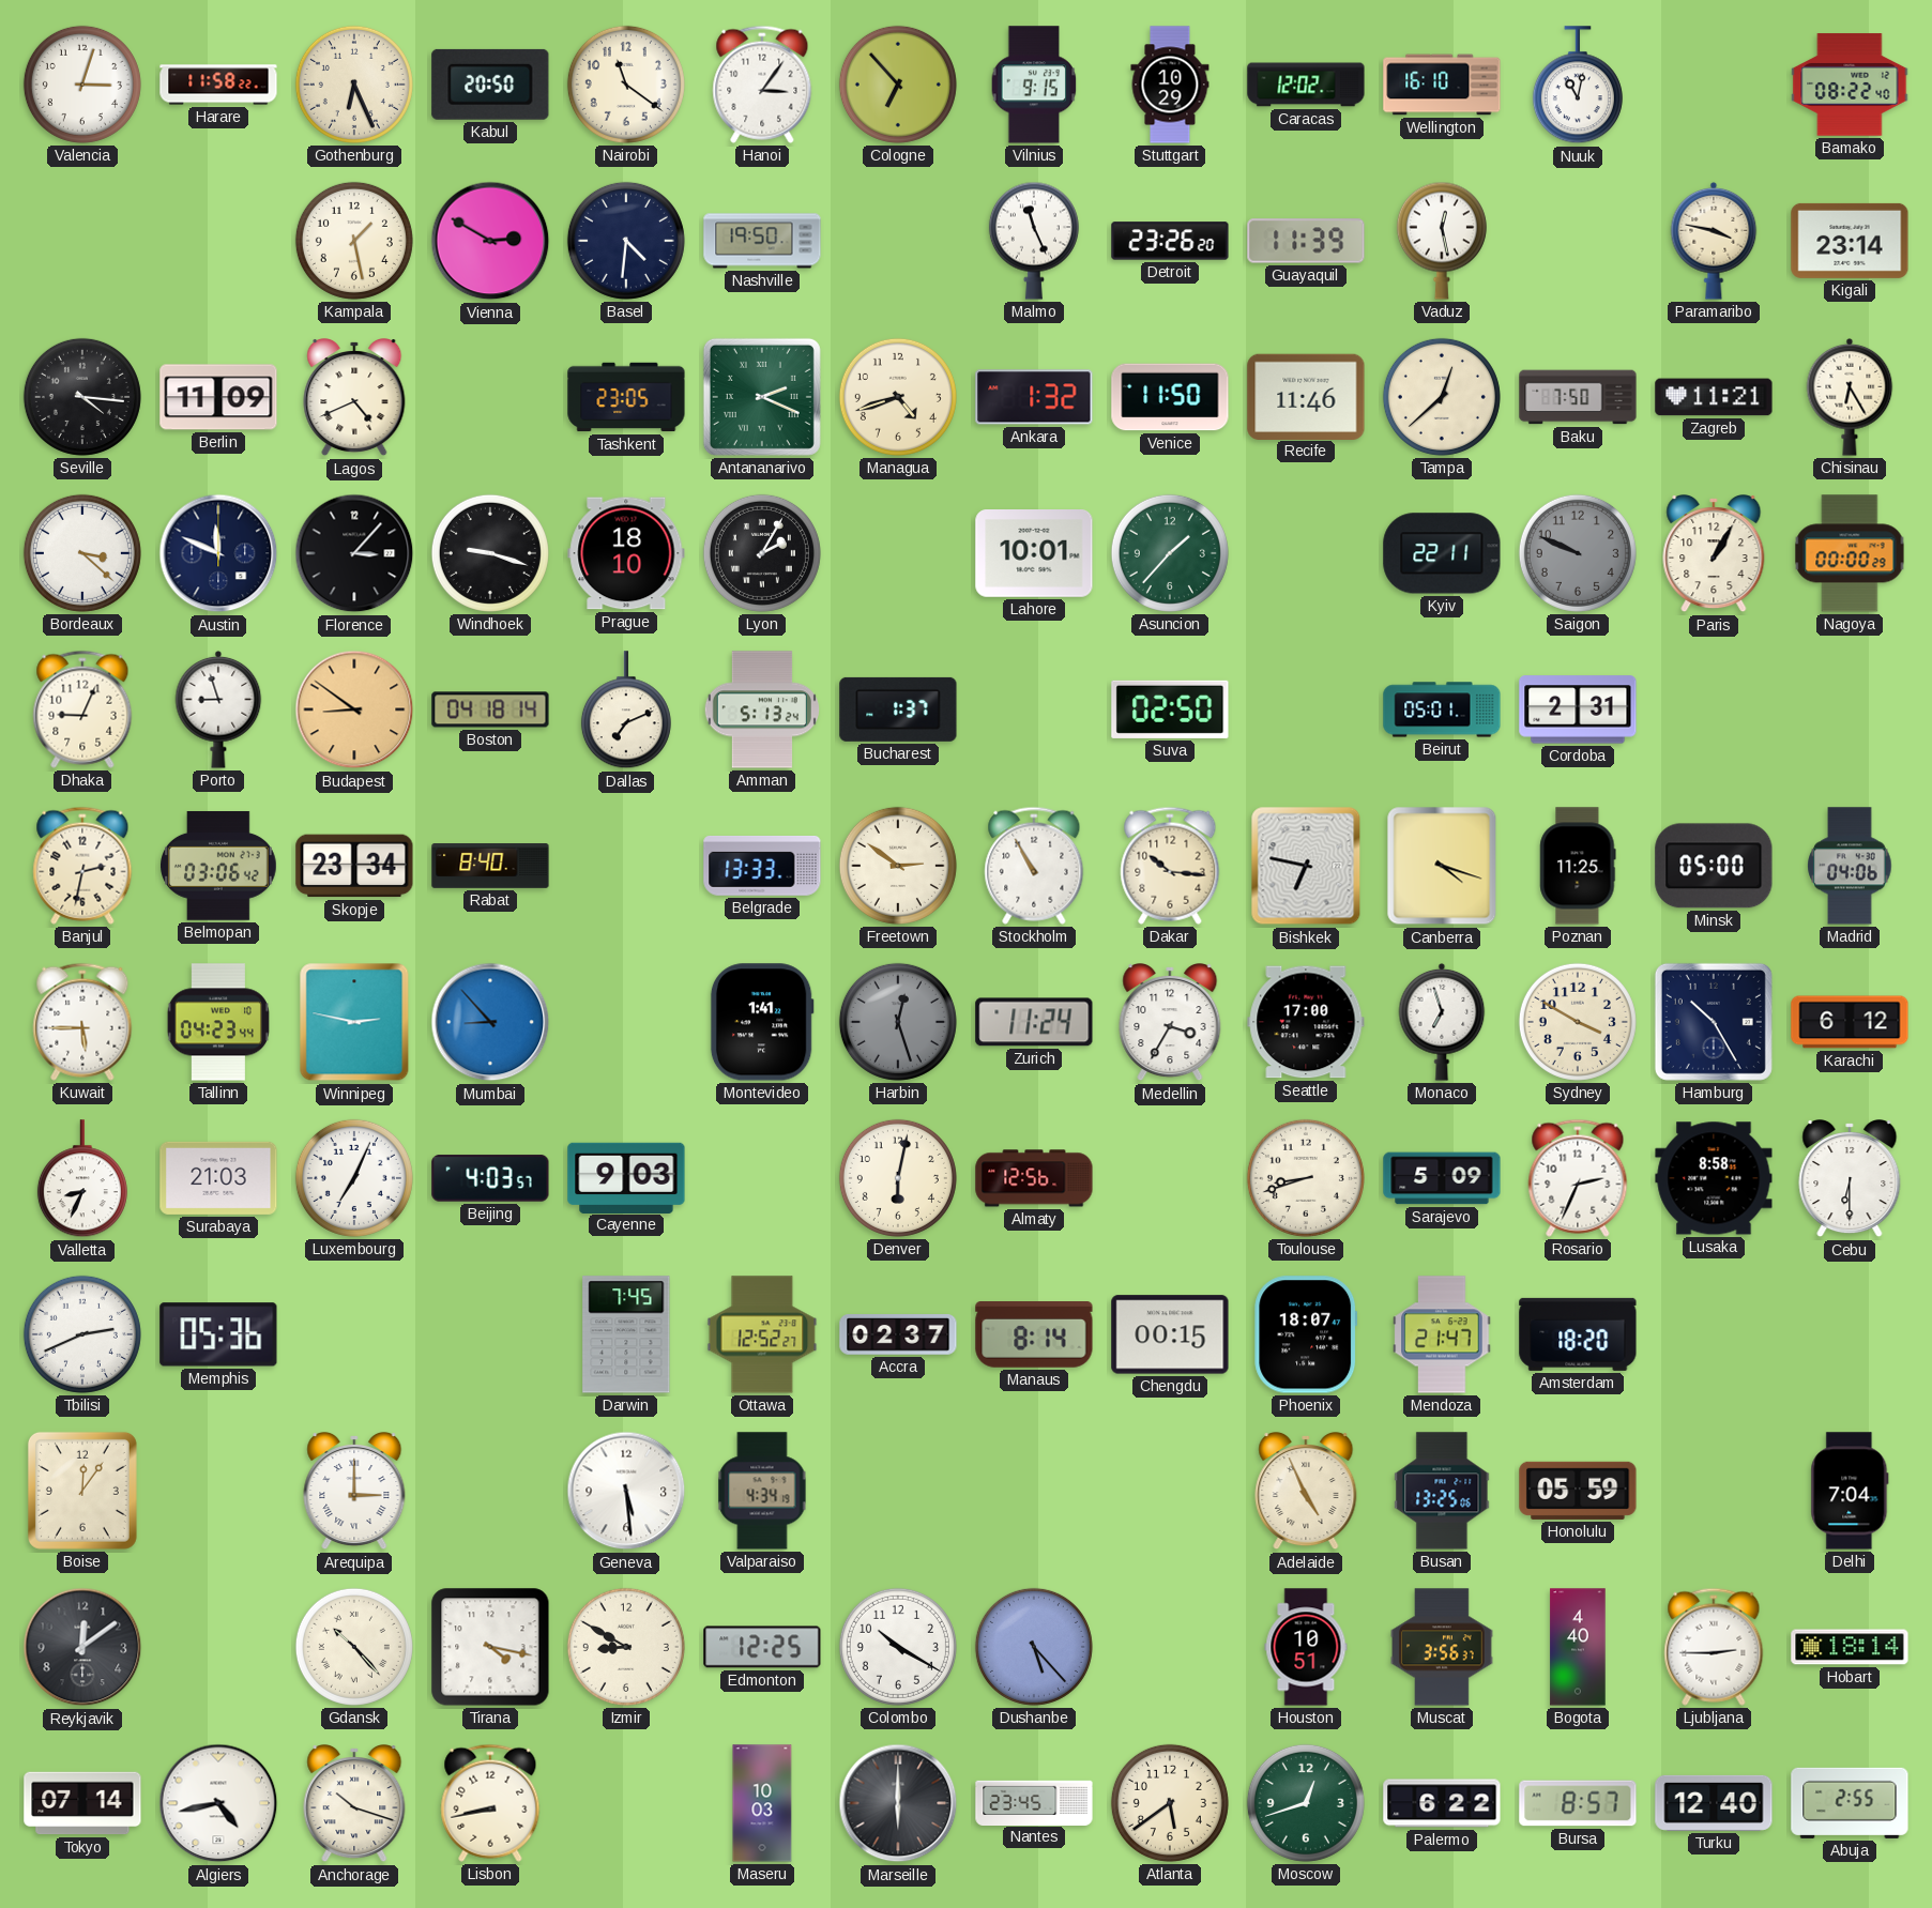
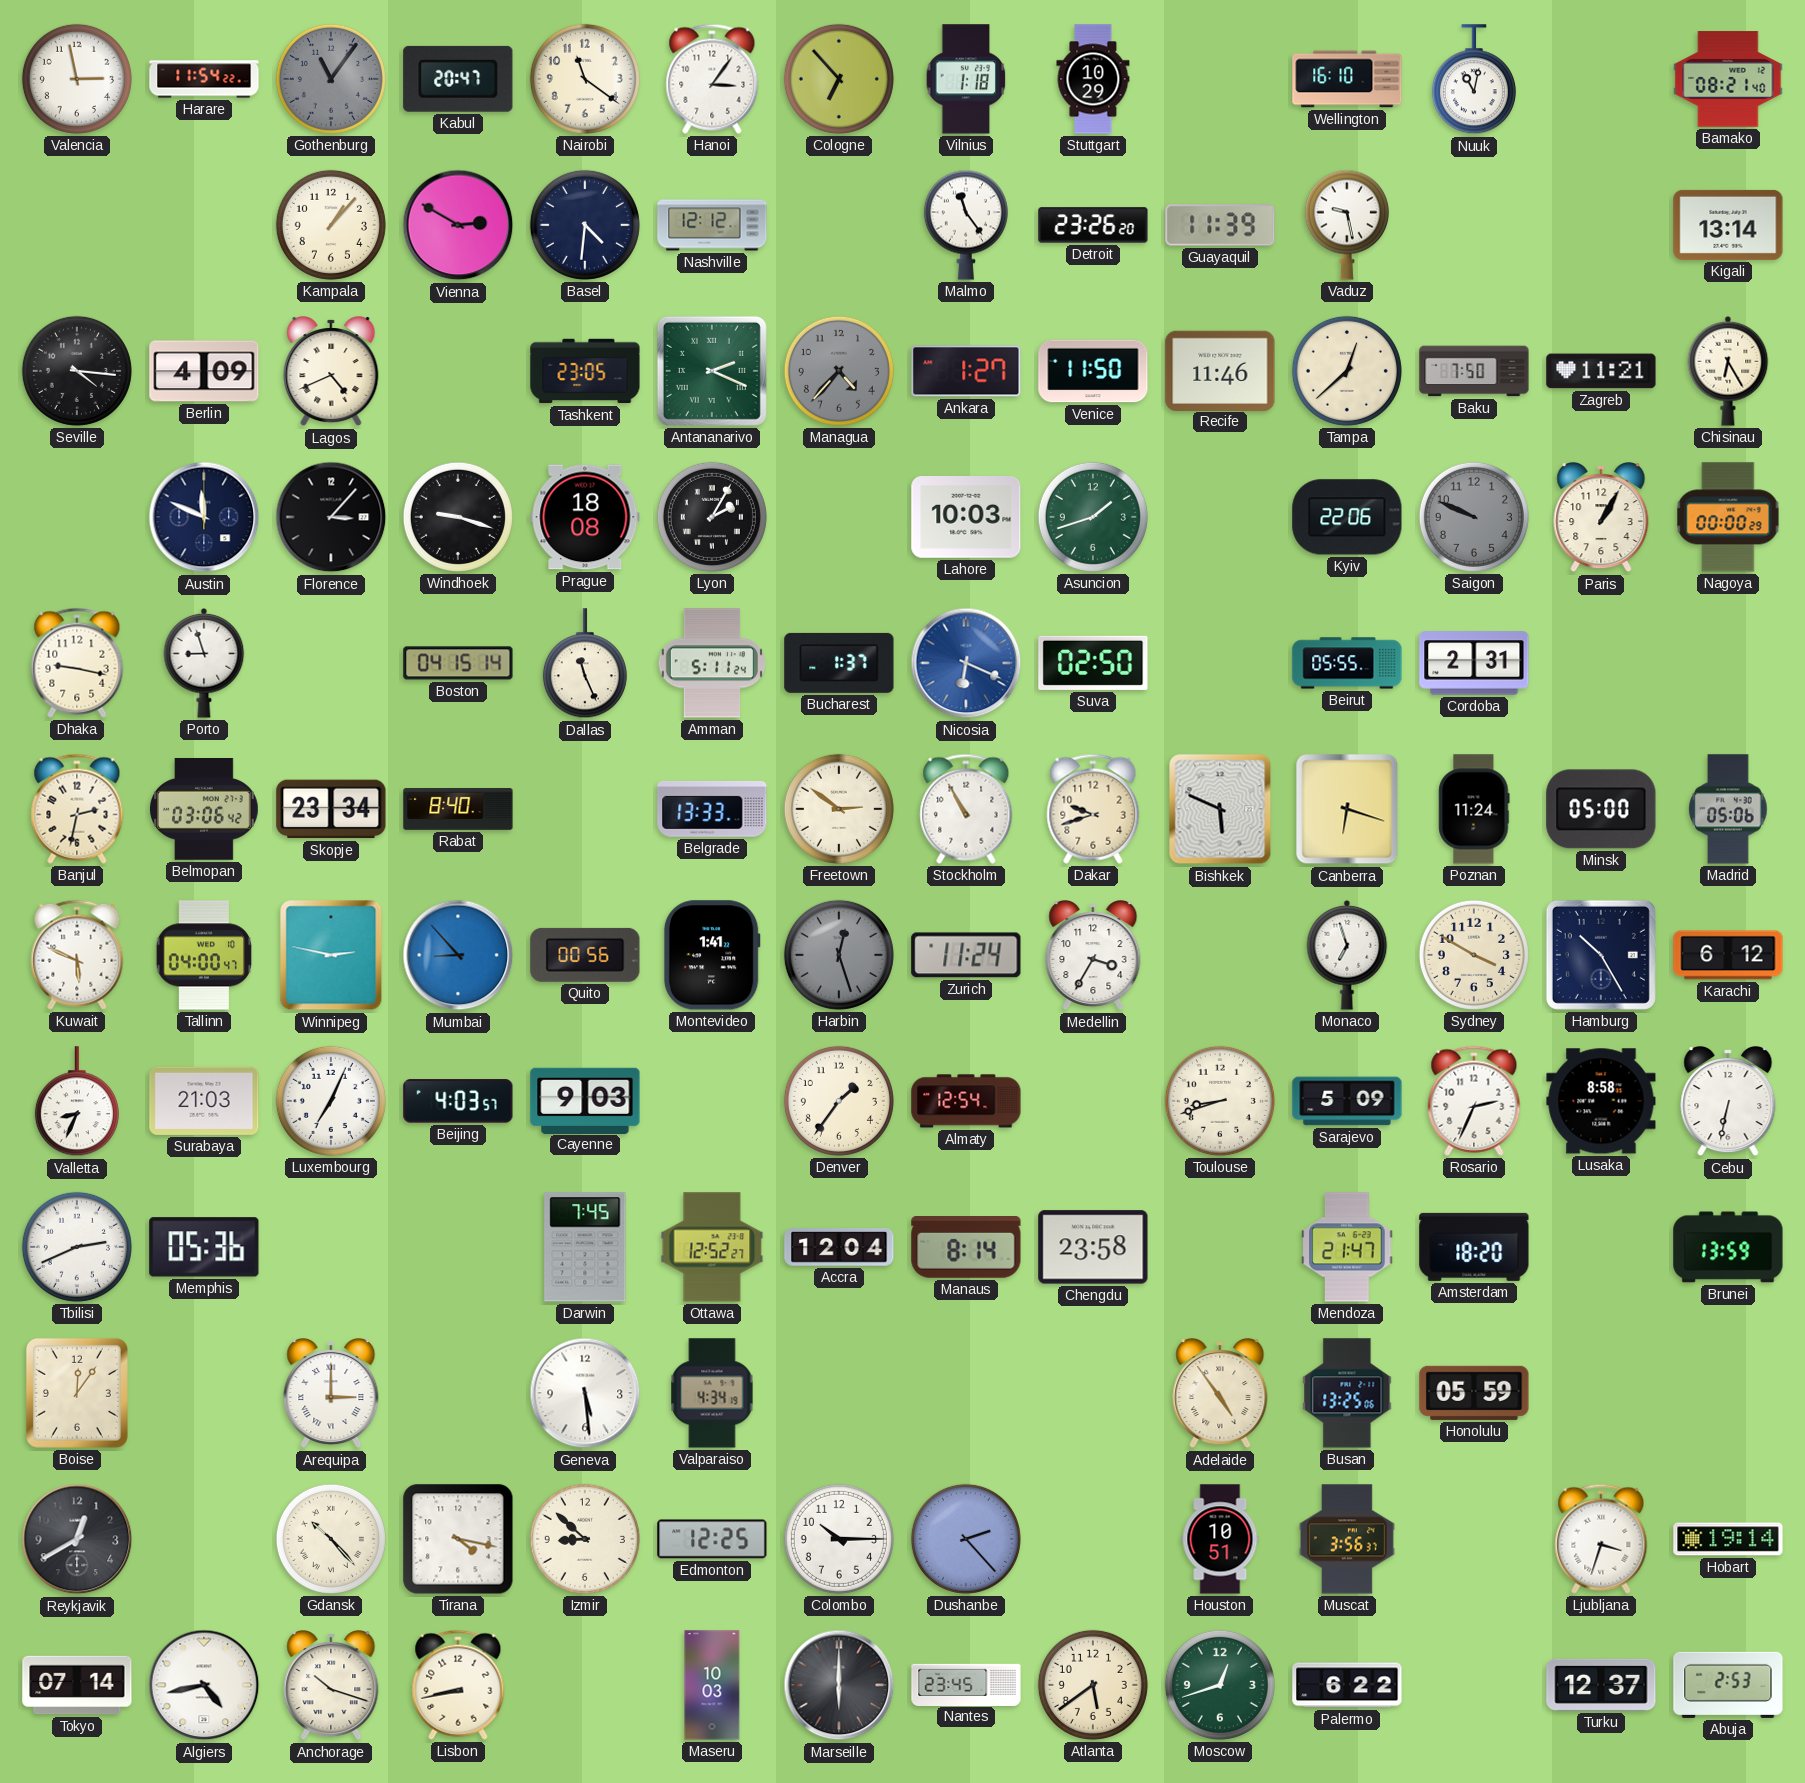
Valencia: 3:03 -> 2:58 (77, 79)
Harare: 11:58 -> 11:54 (204, 79)
Gothenburg: 6:26 -> 11:06 (331, 79)
Gothenburg dial: cream -> grey (331, 79)
Kabul: 20:50 -> 20:47 (458, 79)
Vilnius: 9:15 -> 1:18 (966, 79)
Caracas: 12:02 -> none (1306, 85)
Bamako: 08:22 -> 08:21 (1728, 79)
Kampala: 1:28 -> 1:07 (331, 225)
Nashville: 19:50 -> 12:12 (712, 225)
Malmo: 11:26 -> 11:24 (966, 225)
Vaduz: 12:28 -> 9:28 (1347, 225)
Paramaribo: 3:47 -> none (1714, 241)
Kigali: 23:14 -> 13:14 (1728, 225)
Berlin: 11:09 -> 4:09 (204, 371)
Managua: 4:42 -> 4:37 (839, 371)
Managua dial: cream -> grey (839, 371)
Ankara: 1:32 -> 1:27 (966, 371)
Bordeaux: 3:22 -> none (82, 553)
Prague: 18:10 -> 18:08 (585, 517)
Lahore: 10:01 -> 10:03 (966, 518)
Asuncion: 1:37 -> 1:42 (1093, 517)
Kyiv: 22:11 -> 22:06 (1347, 517)
Dhaka: 9:04 -> 9:17 (77, 663)
Budapest: 8:51 -> none (354, 709)
Boston: 04:18 -> 04:15 (458, 663)
Dallas: 7:11 -> 11:26 (585, 664)
Amman: 5:13 -> 5:11 (711, 663)
Nicosia: none -> 6:19 (966, 663)
Beirut: 05:01 -> 05:55 (1347, 663)
Dakar: 10:16 -> 9:42 (1093, 809)
Bishkek: 6:47 -> 5:49 (1220, 809)
Canberra: 4:18 -> 6:18 (1347, 809)
Poznan: 11:25 -> 11:24 (1474, 809)
Madrid: 04:06 -> 05:06 (1728, 809)
Kuwait: 5:45 -> 5:49 (77, 955)
Tallinn: 04:23 -> 04:00 (203, 955)
Quito: none -> 00:56 (585, 955)
Seattle: 17:00 -> none (1306, 1022)
Denver: 6:02 -> 1:36 (839, 1101)
Almaty: 12:56 -> 12:54 (966, 1101)
Cebu: 6:30 -> 6:32 (1728, 1102)
Accra: 02:37 -> 12:04 (839, 1247)
Chengdu: 00:15 -> 23:58 (1093, 1247)
Phoenix: 18:07 -> none (1306, 1334)
Brunei: none -> 13:59 (1728, 1247)
Adelaide: 4:56 -> 4:54 (1220, 1394)
Delhi: 7:04 -> none (1850, 1491)
Reykjavik: 12:09 -> 12:40 (77, 1539)
Izmir: 8:50 -> 8:52 (585, 1539)
Colombo: 10:20 -> 10:15 (839, 1539)
Dushanbe: 5:23 -> 2:23 (966, 1539)
Bogota: 4:40 -> none (1578, 1647)
Ljubljana: 2:45 -> 3:33 (1601, 1539)
Hobart: 18:14 -> 19:14 (1728, 1539)
Bursa: 8:57 -> none (1578, 1803)
Turku: 12:40 -> 12:37 (1601, 1685)
Abuja: 2:55 -> 2:53 (1728, 1685)
